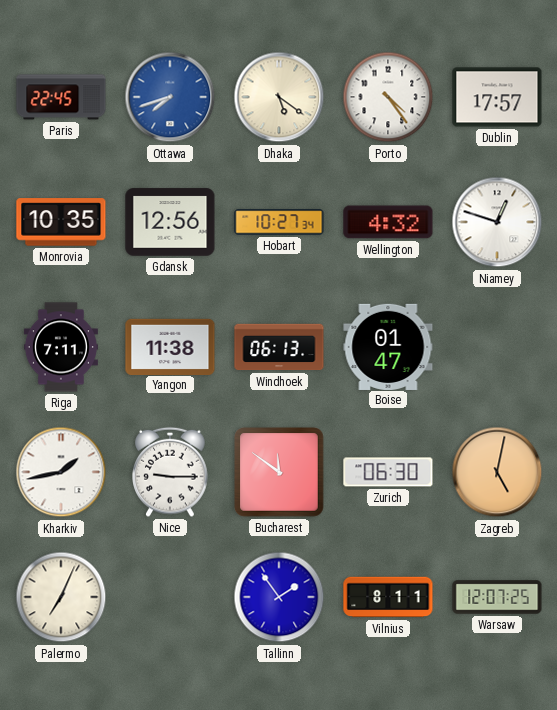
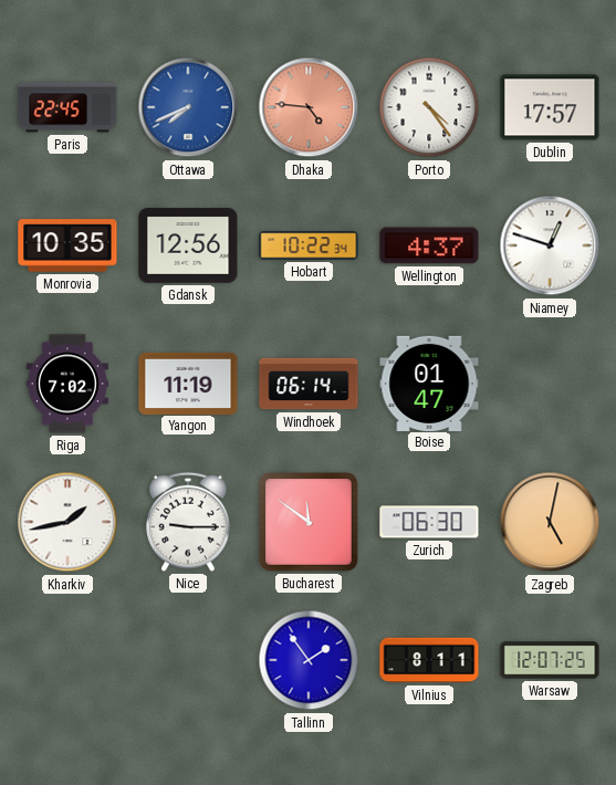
Ottawa: 7:42 -> 7:41 (188, 107)
Dhaka: 5:21 -> 4:46 (309, 107)
Dhaka dial: cream -> salmon (309, 107)
Hobart: 10:27 -> 10:22 (309, 245)
Wellington: 4:32 -> 4:37 (429, 245)
Riga: 7:11 -> 7:02 (67, 384)
Yangon: 11:38 -> 11:19 (188, 383)
Windhoek: 06:13 -> 06:14 (309, 384)
Palermo: 7:04 -> none (61, 597)
